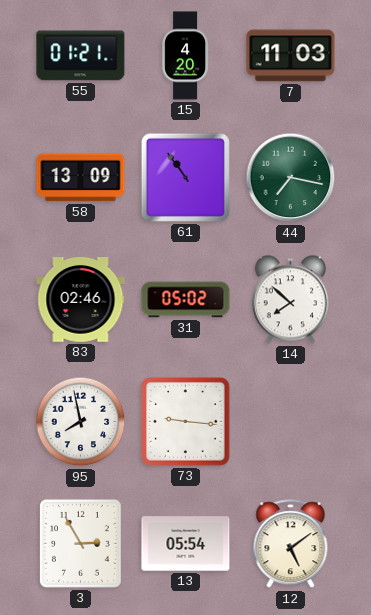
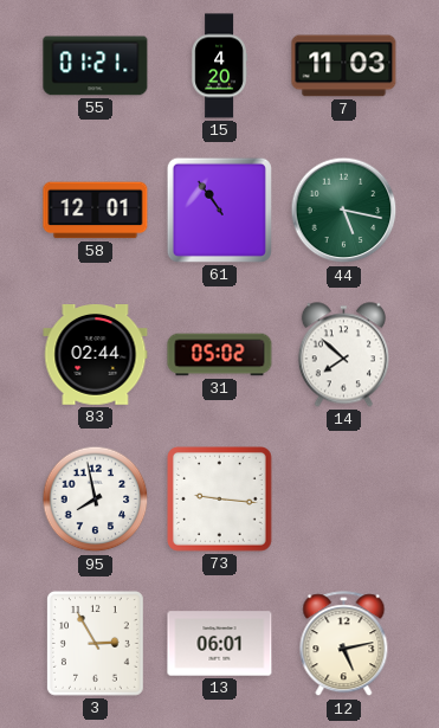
58: 13:09 -> 12:01 (96, 211)
44: 7:17 -> 5:17 (344, 211)
83: 02:46 -> 02:44 (96, 355)
13: 05:54 -> 06:01 (220, 644)
12: 5:09 -> 5:13 (344, 644)
